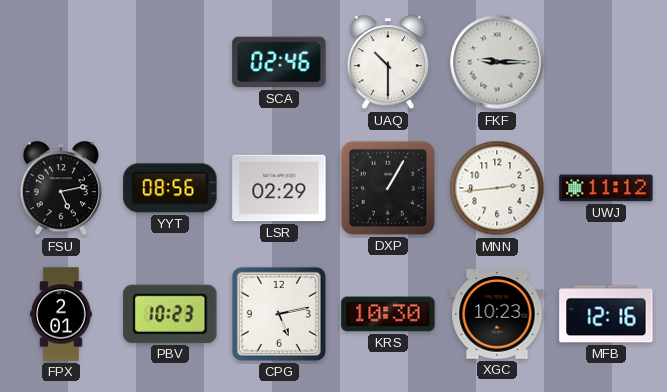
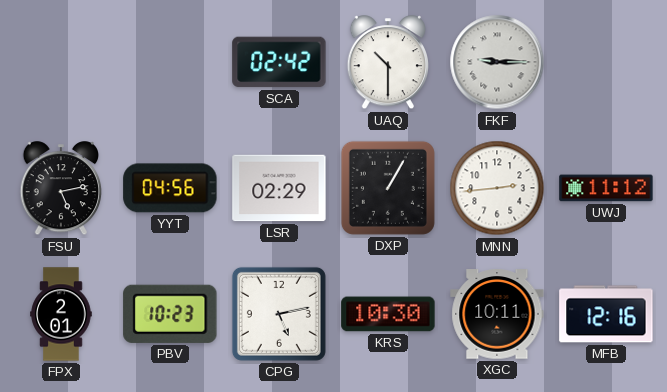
SCA: 02:46 -> 02:42 (279, 62)
YYT: 08:56 -> 04:56 (170, 188)
XGC: 10:23 -> 10:11 (497, 314)
